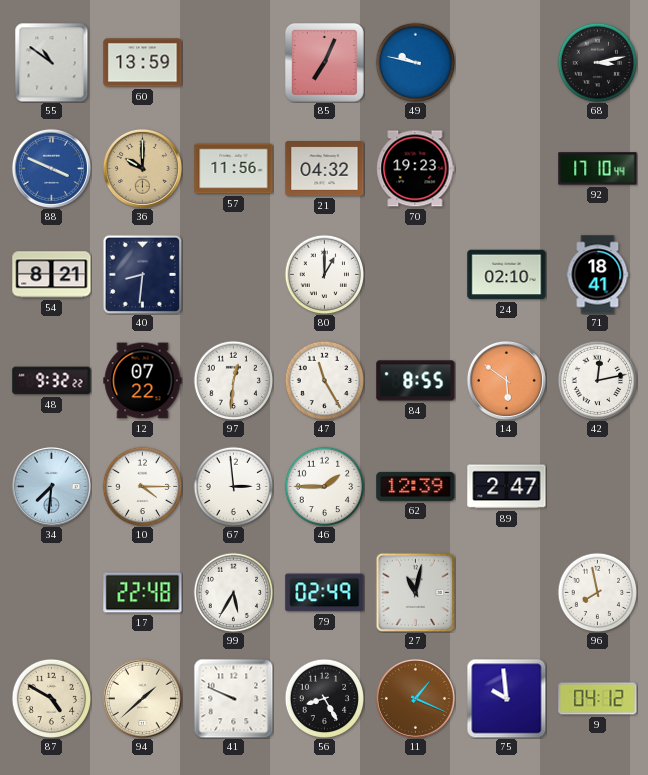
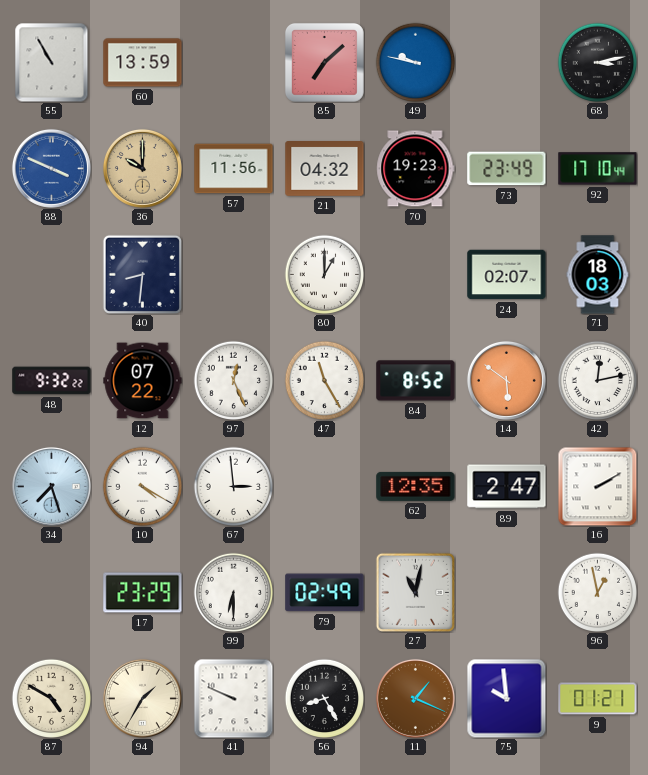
55: 10:51 -> 10:55 (52, 62)
85: 7:04 -> 7:08 (324, 62)
73: none -> 23:49 (507, 169)
54: 8:21 -> none (52, 275)
24: 02:10 -> 02:07 (507, 275)
71: 18:41 -> 18:03 (598, 275)
97: 12:31 -> 12:26 (233, 380)
84: 8:55 -> 8:52 (416, 381)
34: 7:31 -> 7:27 (51, 486)
10: 4:15 -> 4:20 (142, 486)
46: 1:45 -> none (324, 486)
62: 12:39 -> 12:35 (416, 486)
16: none -> 2:10 (597, 486)
17: 22:48 -> 23:29 (143, 593)
99: 5:35 -> 6:30 (233, 592)
96: 7:58 -> 12:58 (597, 592)
94: 1:38 -> 1:35 (142, 698)
9: 04:12 -> 01:21 (598, 699)
